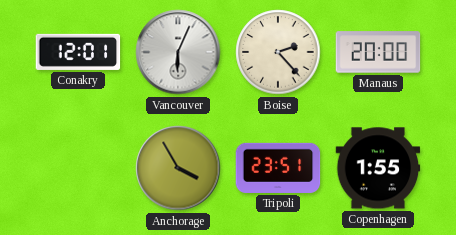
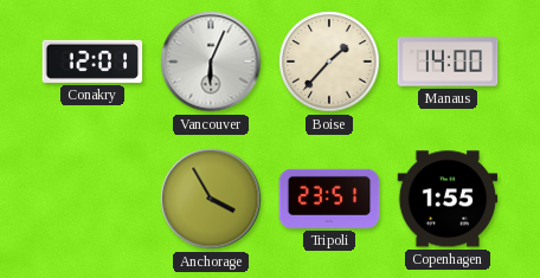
Boise: 2:23 -> 1:37 (329, 62)
Manaus: 20:00 -> 14:00 (448, 62)
